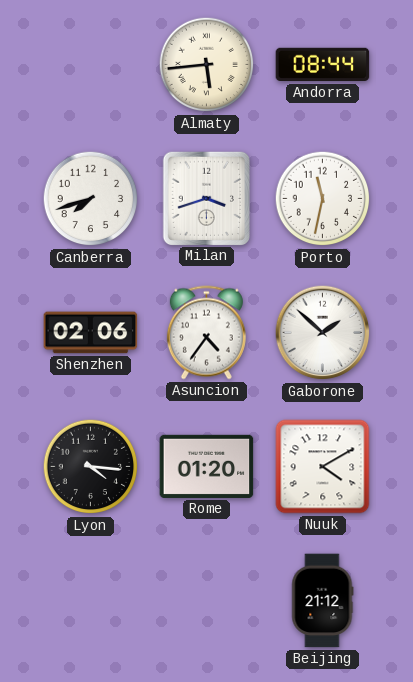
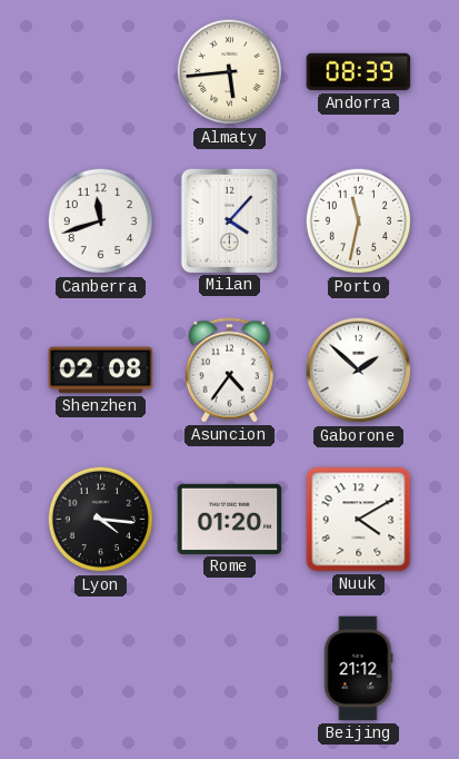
Andorra: 08:44 -> 08:39 (359, 72)
Canberra: 7:42 -> 11:42 (101, 221)
Milan: 3:42 -> 4:07 (229, 220)
Shenzhen: 02:06 -> 02:08 (101, 371)
